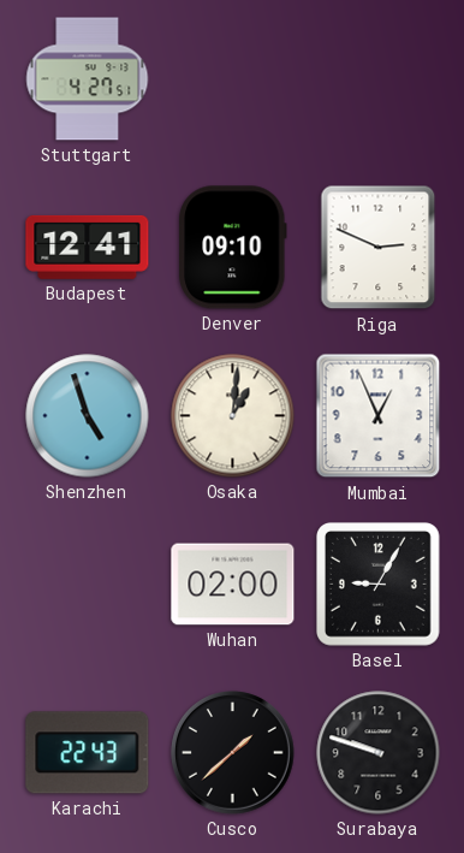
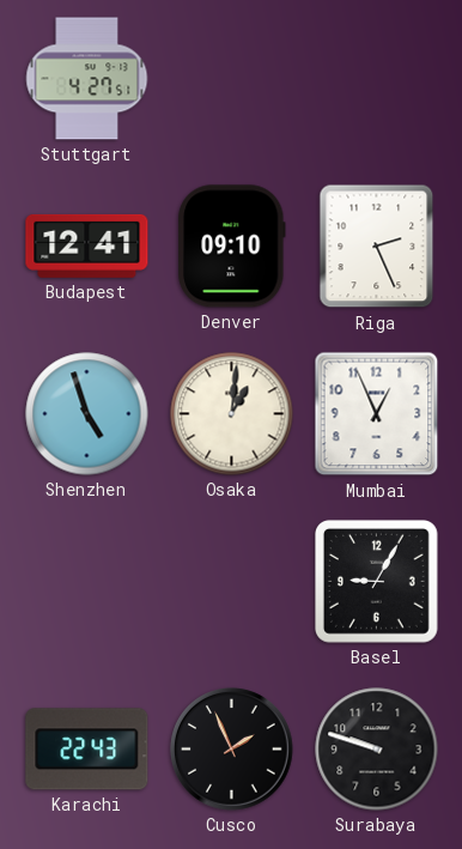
Riga: 2:49 -> 2:26 (377, 247)
Wuhan: 02:00 -> none (233, 585)
Cusco: 1:38 -> 1:56 (232, 750)
